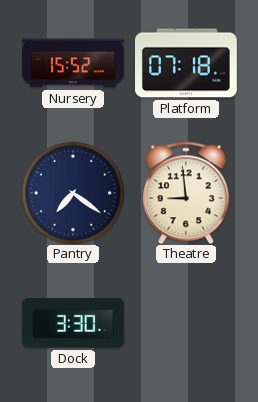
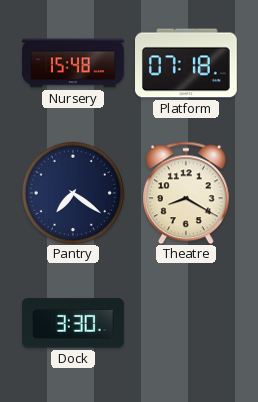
Nursery: 15:52 -> 15:48 (74, 63)
Theatre: 8:59 -> 8:20 (187, 193)
